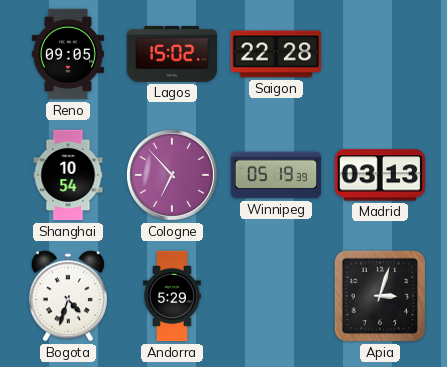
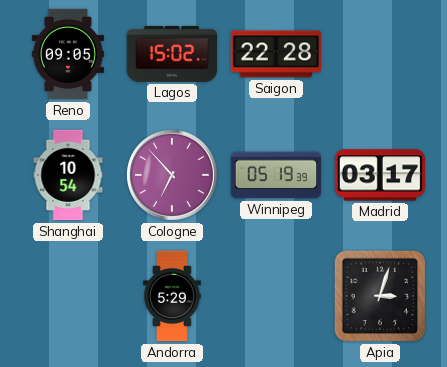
Madrid: 03:13 -> 03:17 (379, 175)
Bogota: 4:33 -> none (68, 296)
